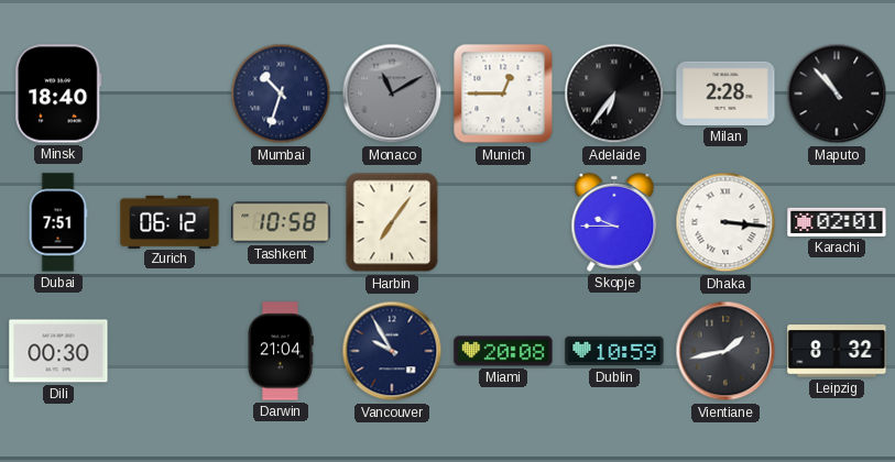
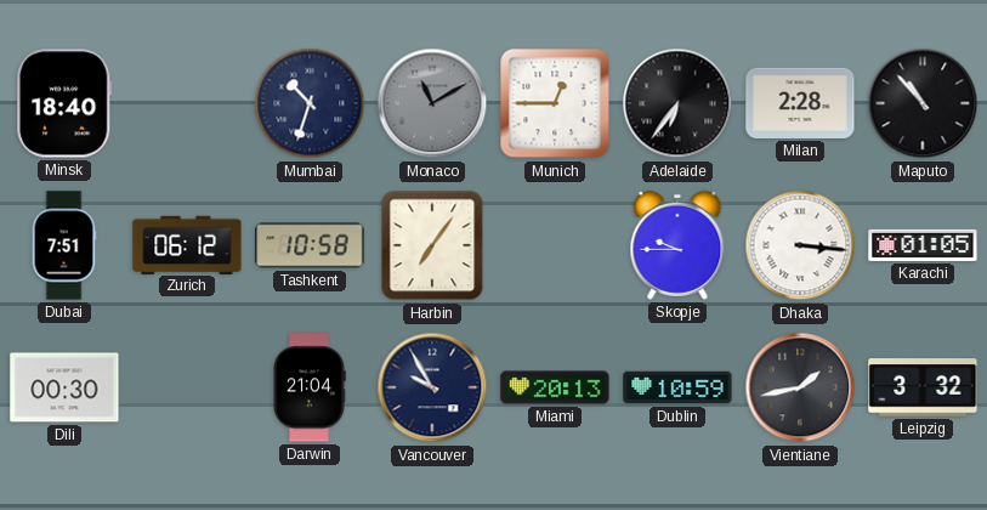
Karachi: 02:01 -> 01:05 (923, 245)
Miami: 20:08 -> 20:13 (555, 387)
Leipzig: 8:32 -> 3:32 (923, 387)
